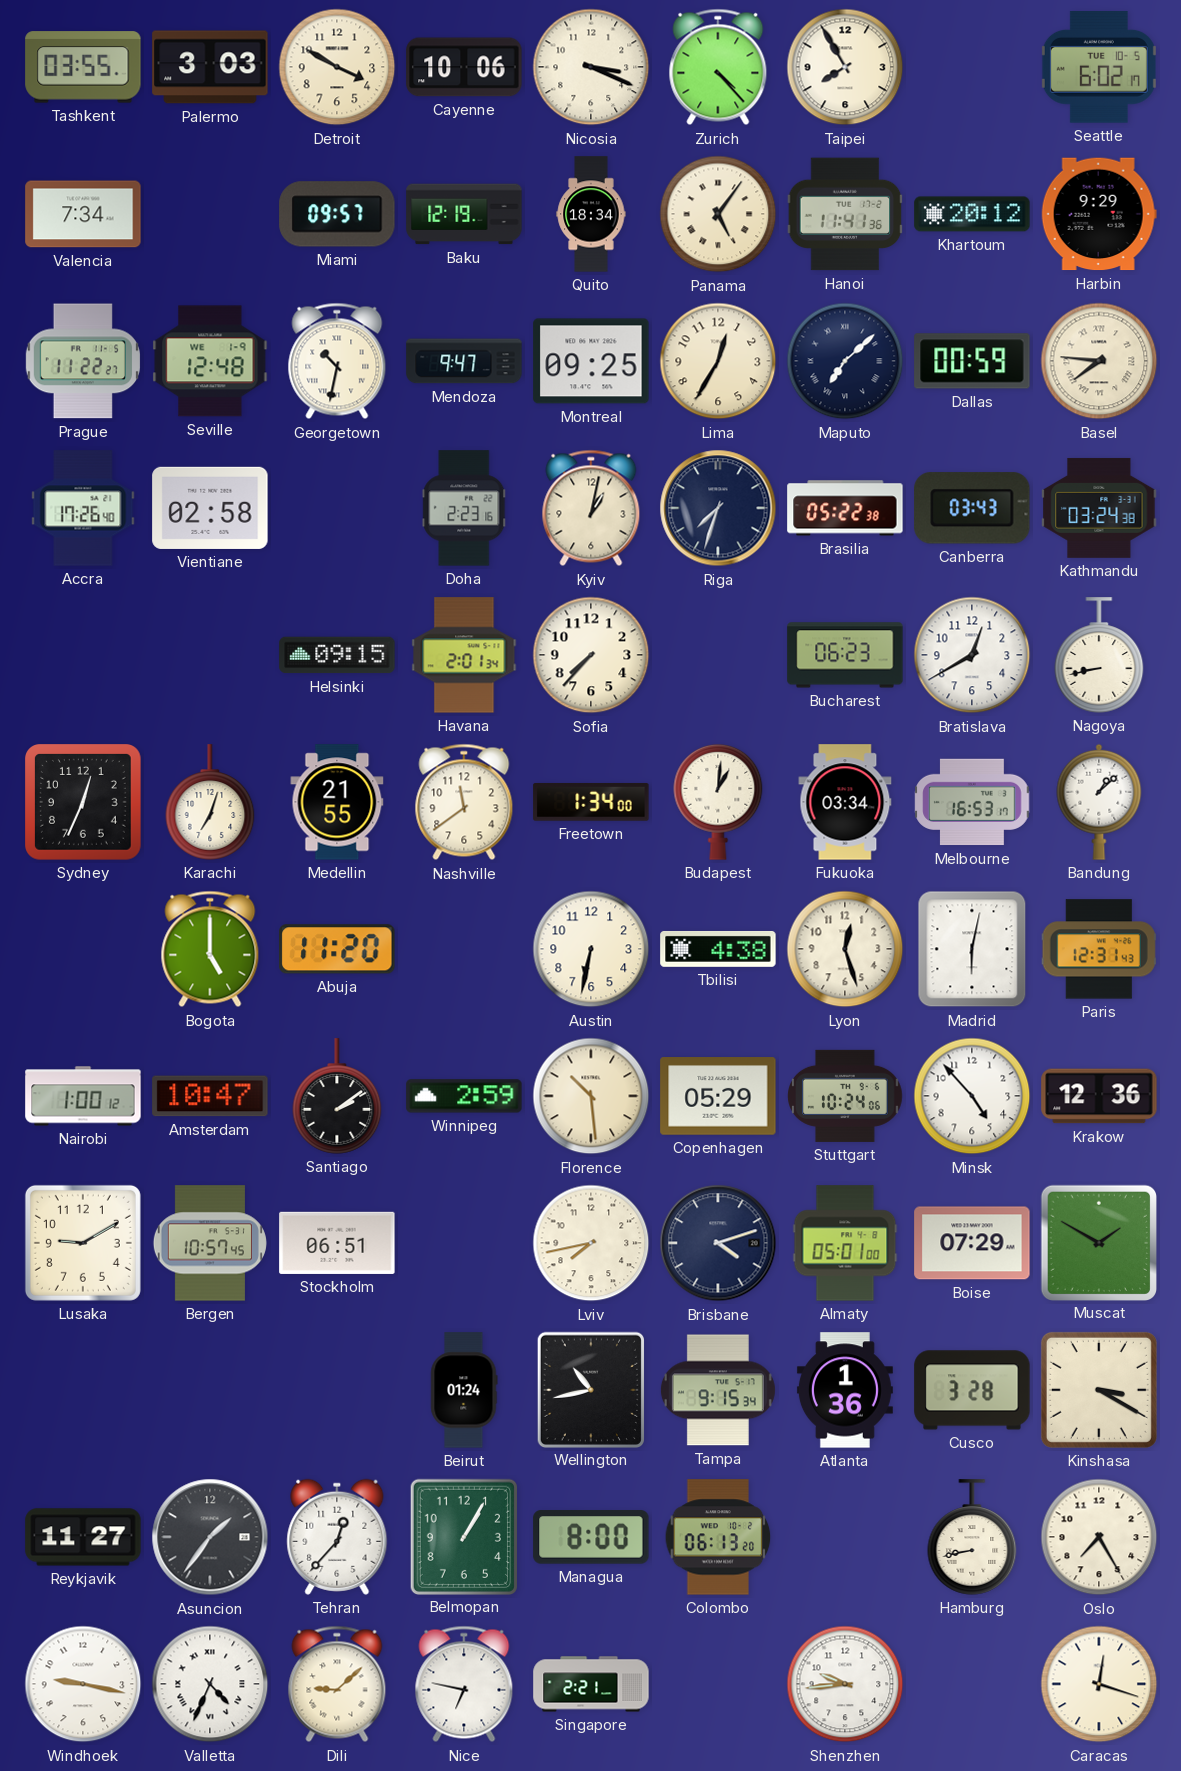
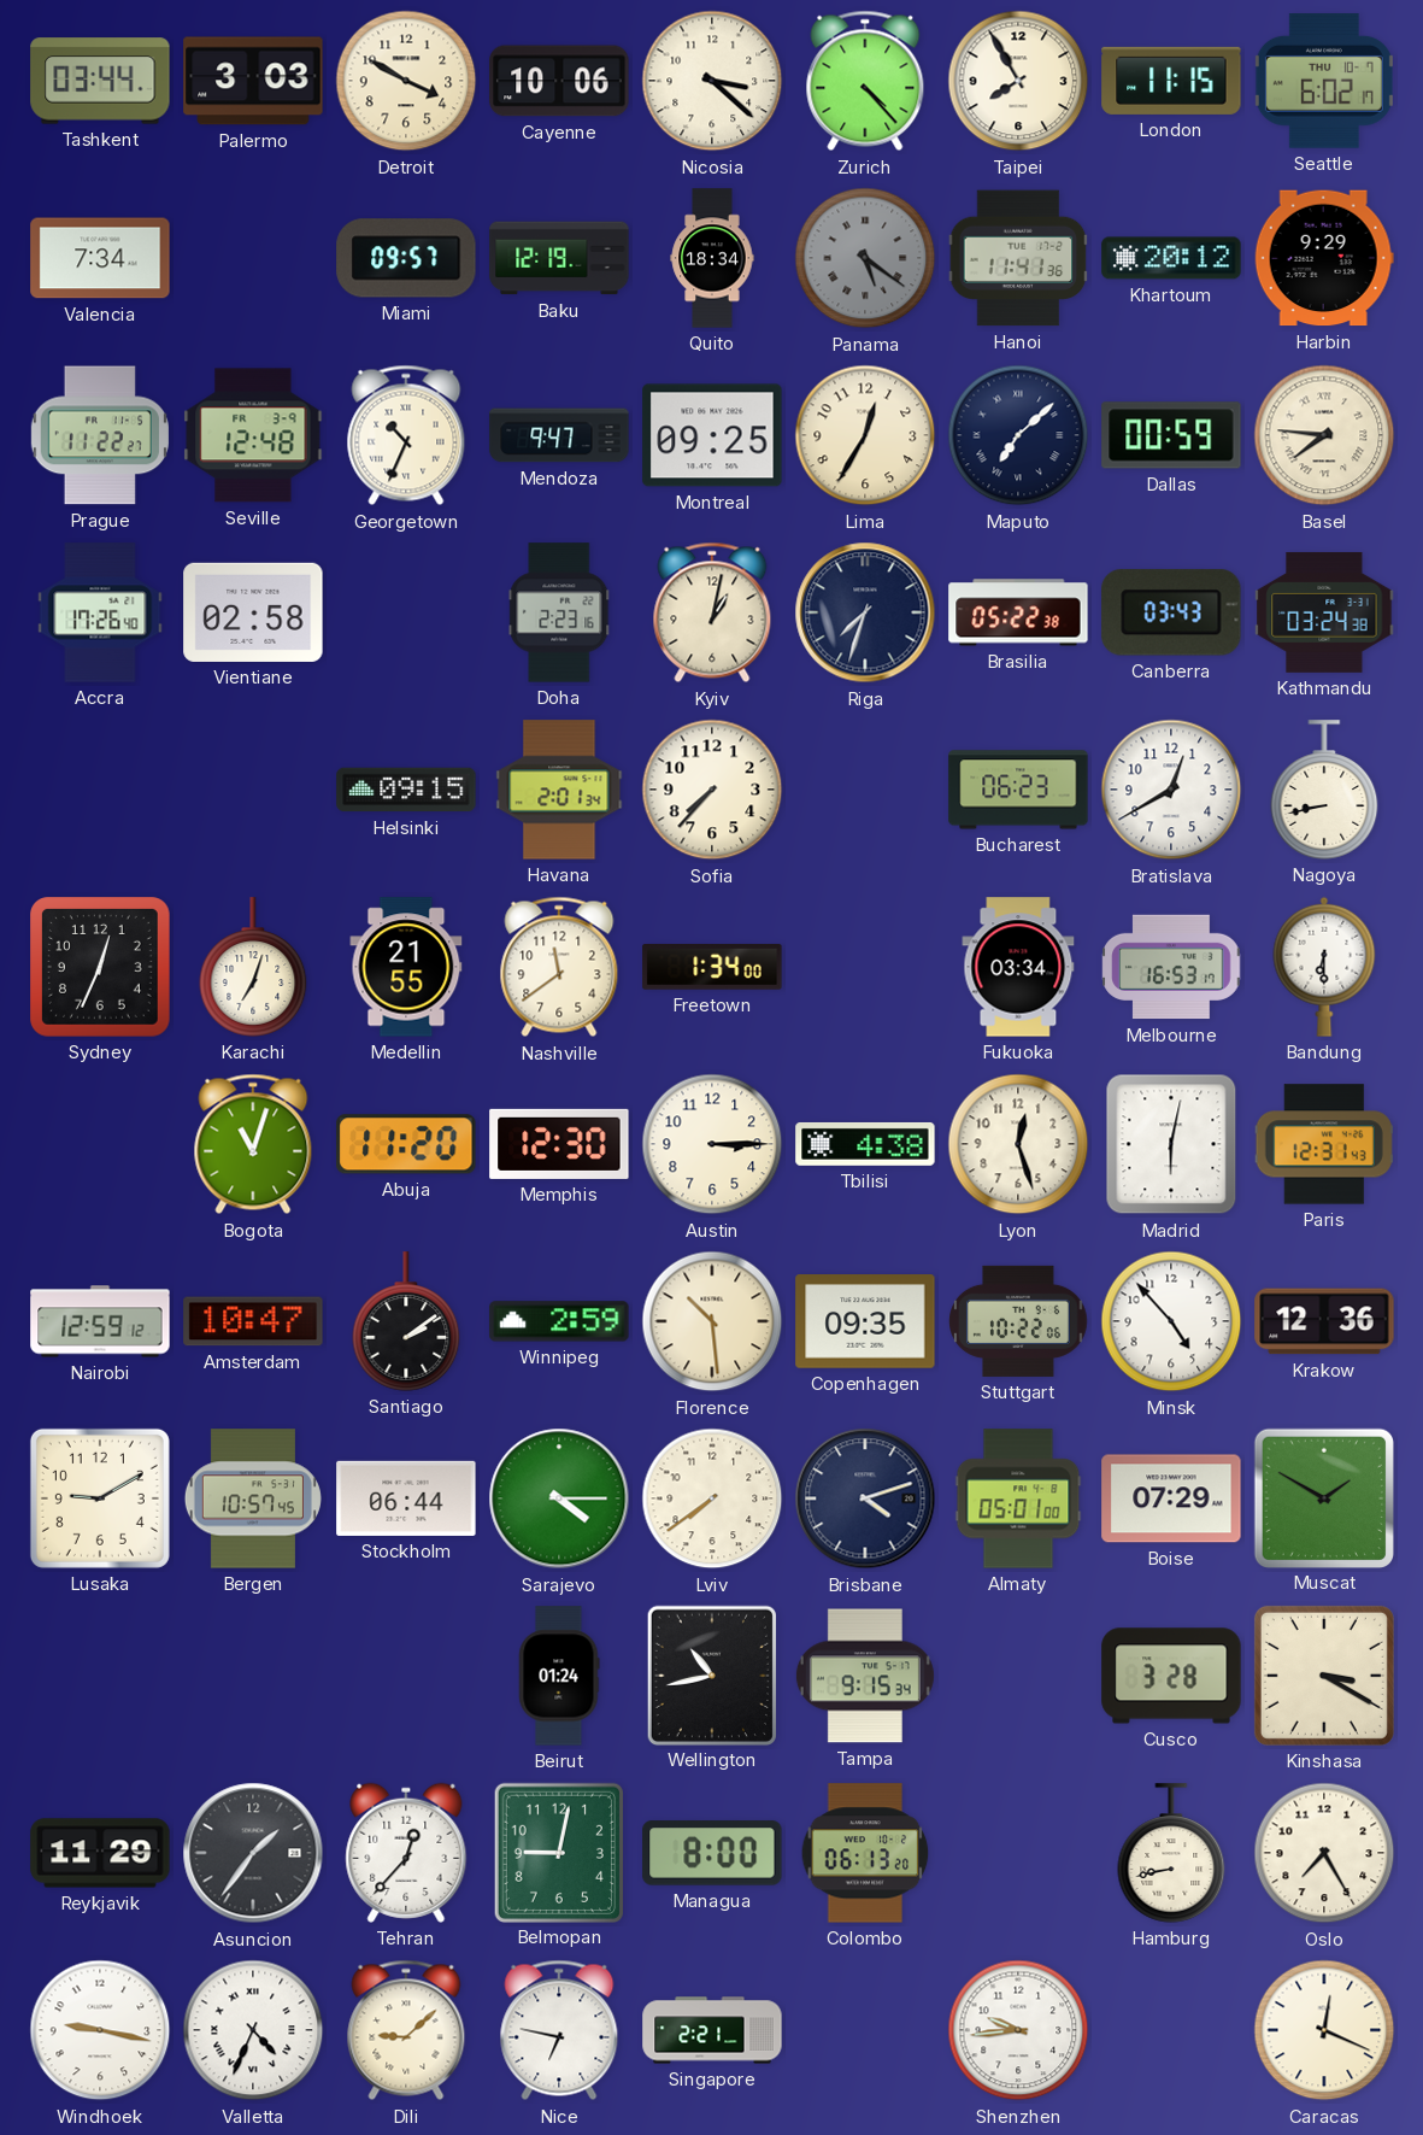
Tashkent: 03:55 -> 03:44 (100, 81)
Nicosia: 3:19 -> 3:22 (712, 81)
London: none -> 11:15 (1171, 81)
Seattle date: TUE 10-5 -> THU 10-7 (1324, 82)
Panama: 5:06 -> 5:21 (865, 258)
Panama dial: cream -> grey (865, 258)
Seville date: WE 1-9 -> FR 3-9 (253, 435)
Georgetown: 10:32 -> 10:34 (406, 435)
Budapest: 1:01 -> none (718, 802)
Bandung: 1:08 -> 6:30 (1324, 967)
Bogota: 5:00 -> 11:03 (253, 1144)
Memphis: none -> 12:30 (559, 1144)
Austin: 6:32 -> 3:15 (712, 1144)
Nairobi: 1:00 -> 12:59 (100, 1321)
Copenhagen: 05:29 -> 09:35 (865, 1321)
Stuttgart: 10:24 -> 10:22 (1018, 1321)
Stockholm: 06:51 -> 06:44 (406, 1498)
Sarajevo: none -> 4:15 (559, 1498)
Lviv: 7:43 -> 7:39 (712, 1498)
Atlanta: 1:36 -> none (845, 1390)
Reykjavik: 11:27 -> 11:29 (100, 1853)
Belmopan: 1:05 -> 9:02 (559, 1852)
Caracas: 12:18 -> 12:19 (1324, 2030)
